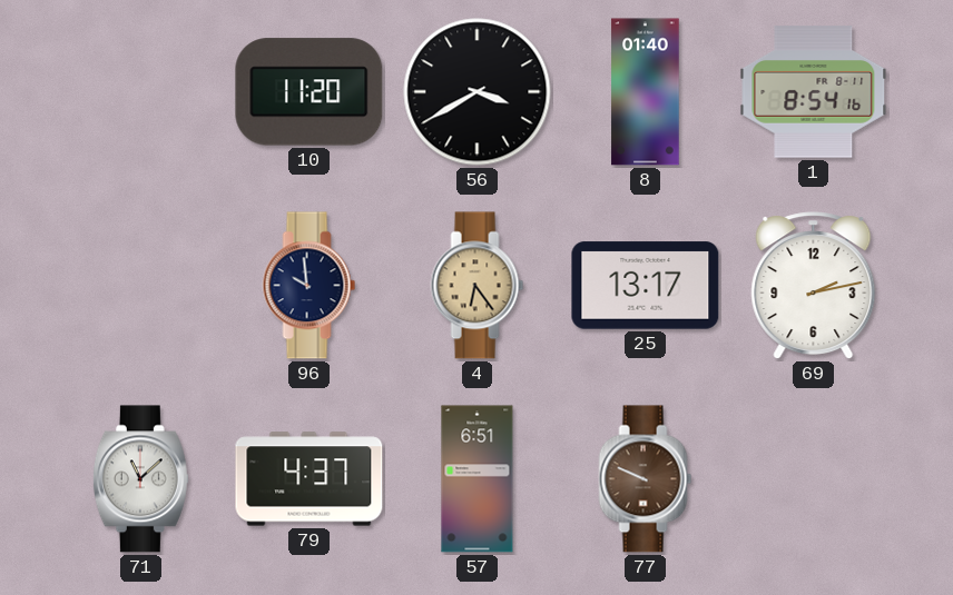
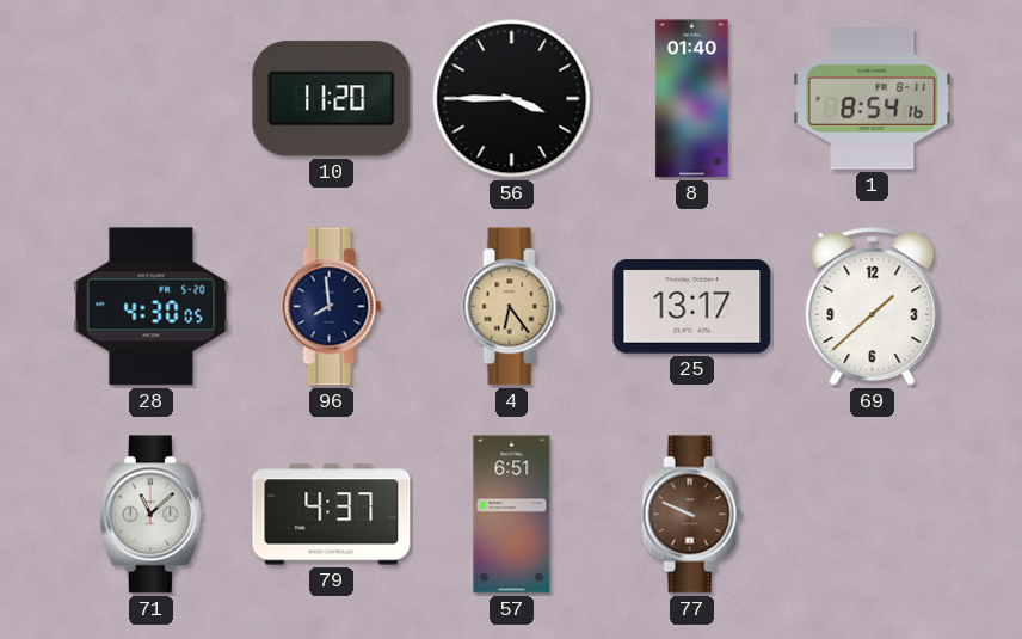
56: 3:40 -> 3:45 (512, 99)
28: none -> 4:30 (152, 307)
96: 9:59 -> 7:59 (332, 307)
69: 2:13 -> 1:38 (873, 307)
